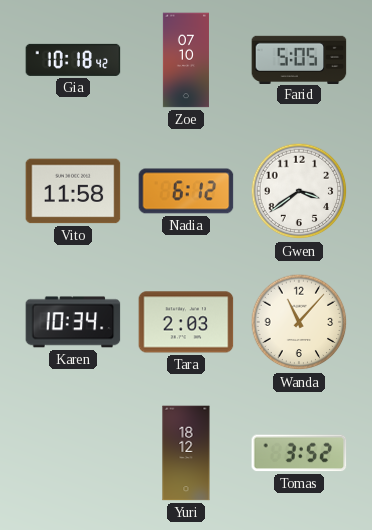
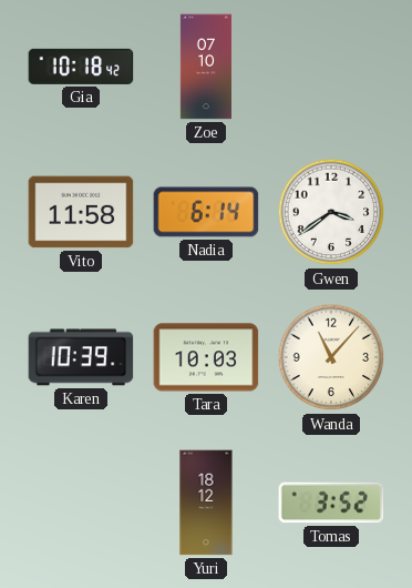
Farid: 5:05 -> none (299, 59)
Nadia: 6:12 -> 6:14 (206, 212)
Karen: 10:34 -> 10:39 (81, 357)
Tara: 2:03 -> 10:03 (206, 357)
